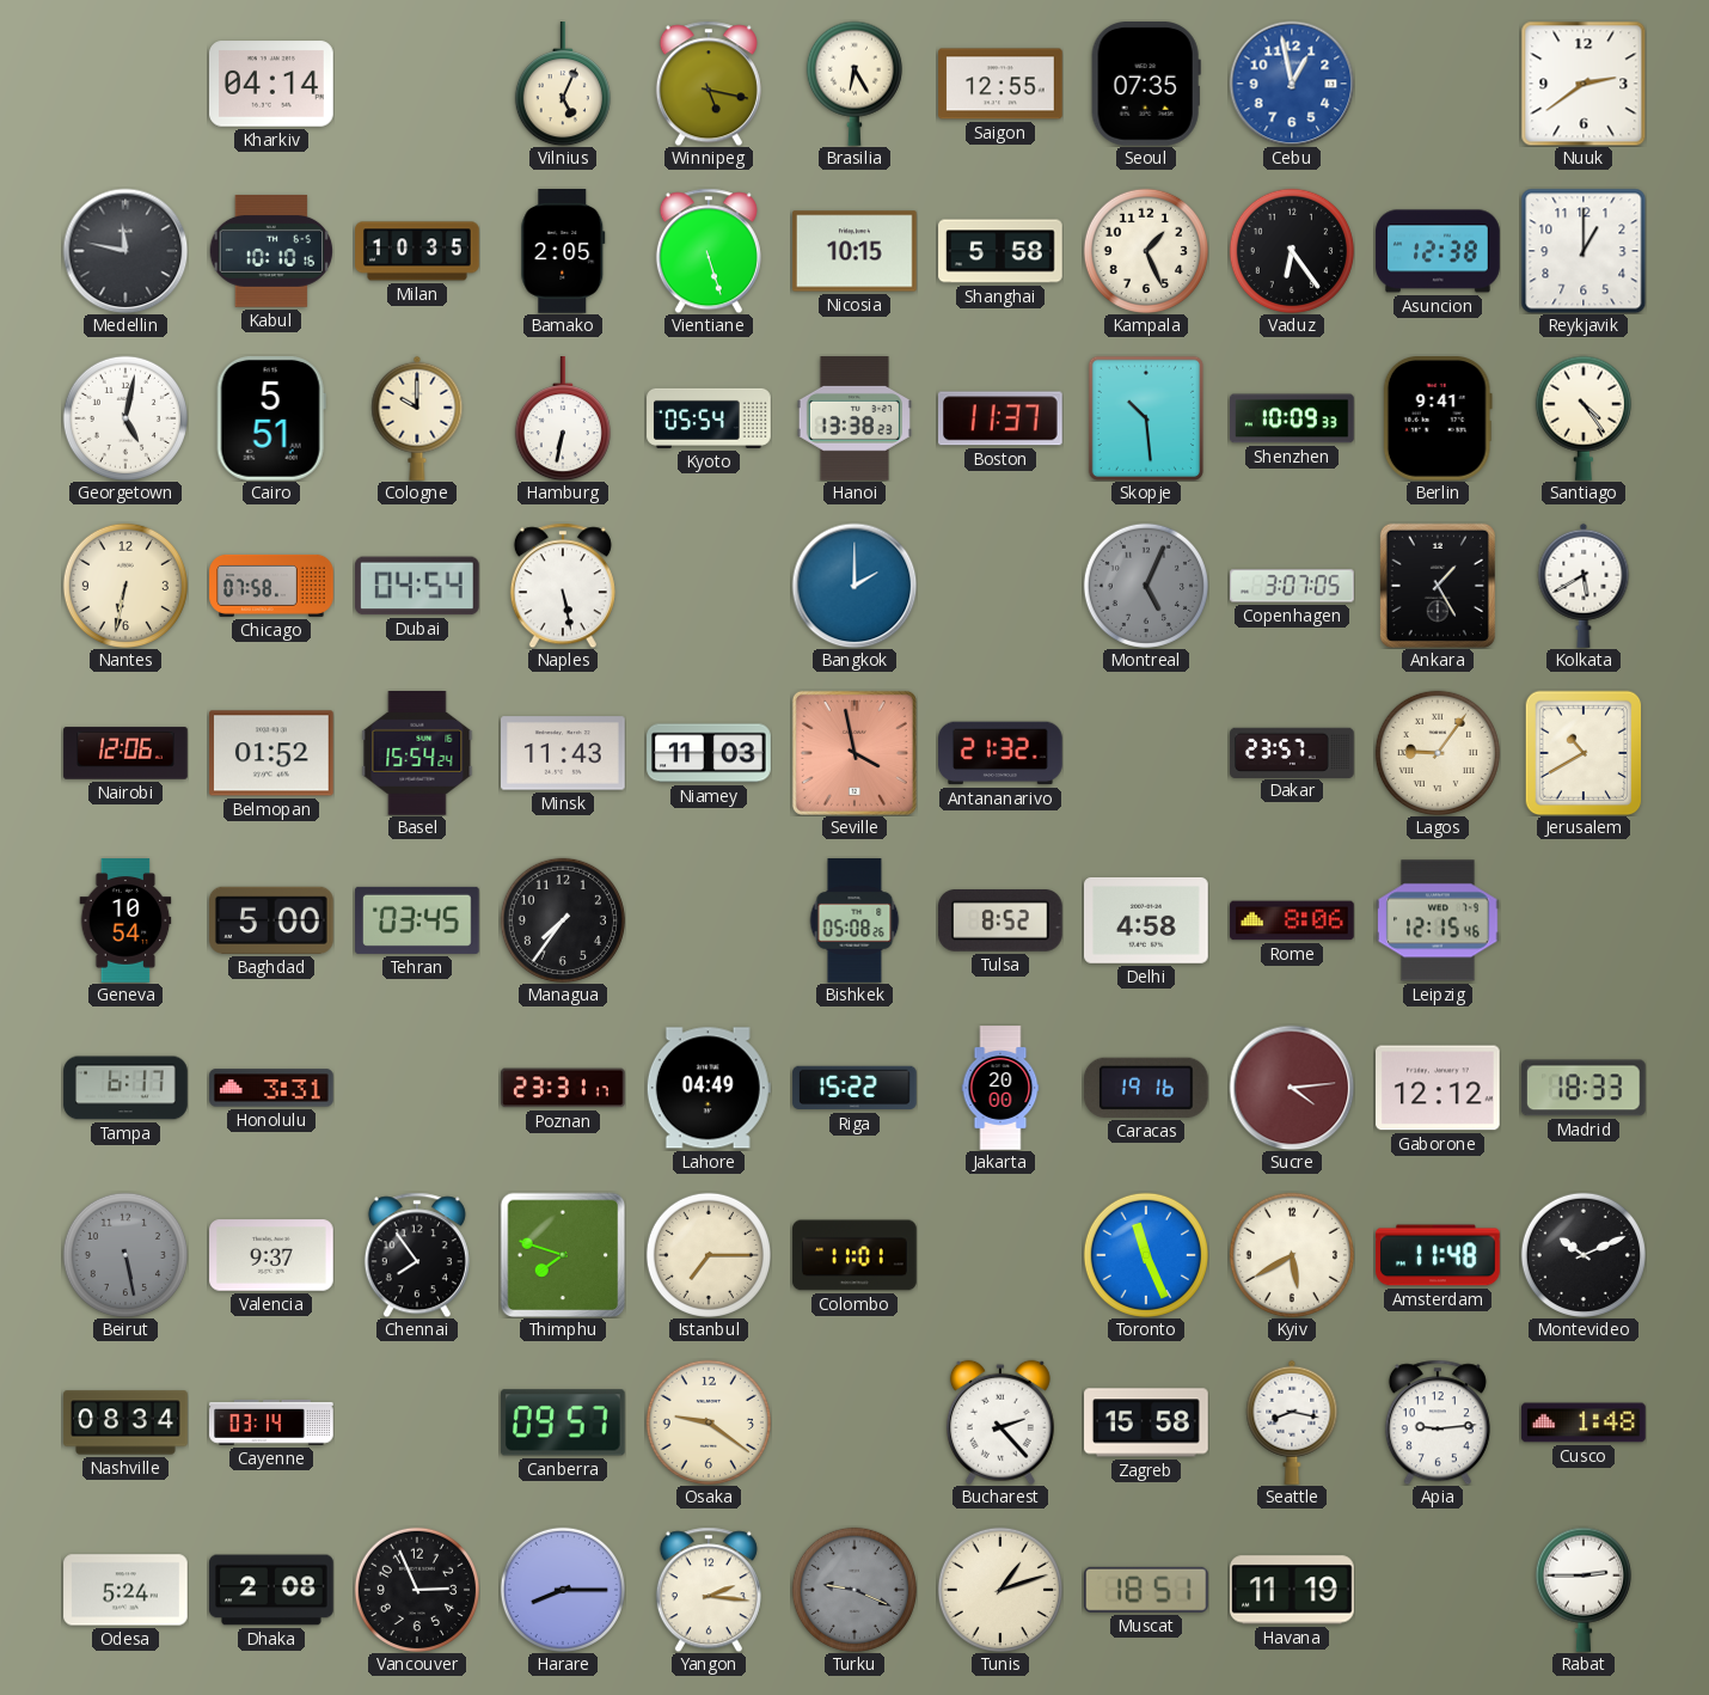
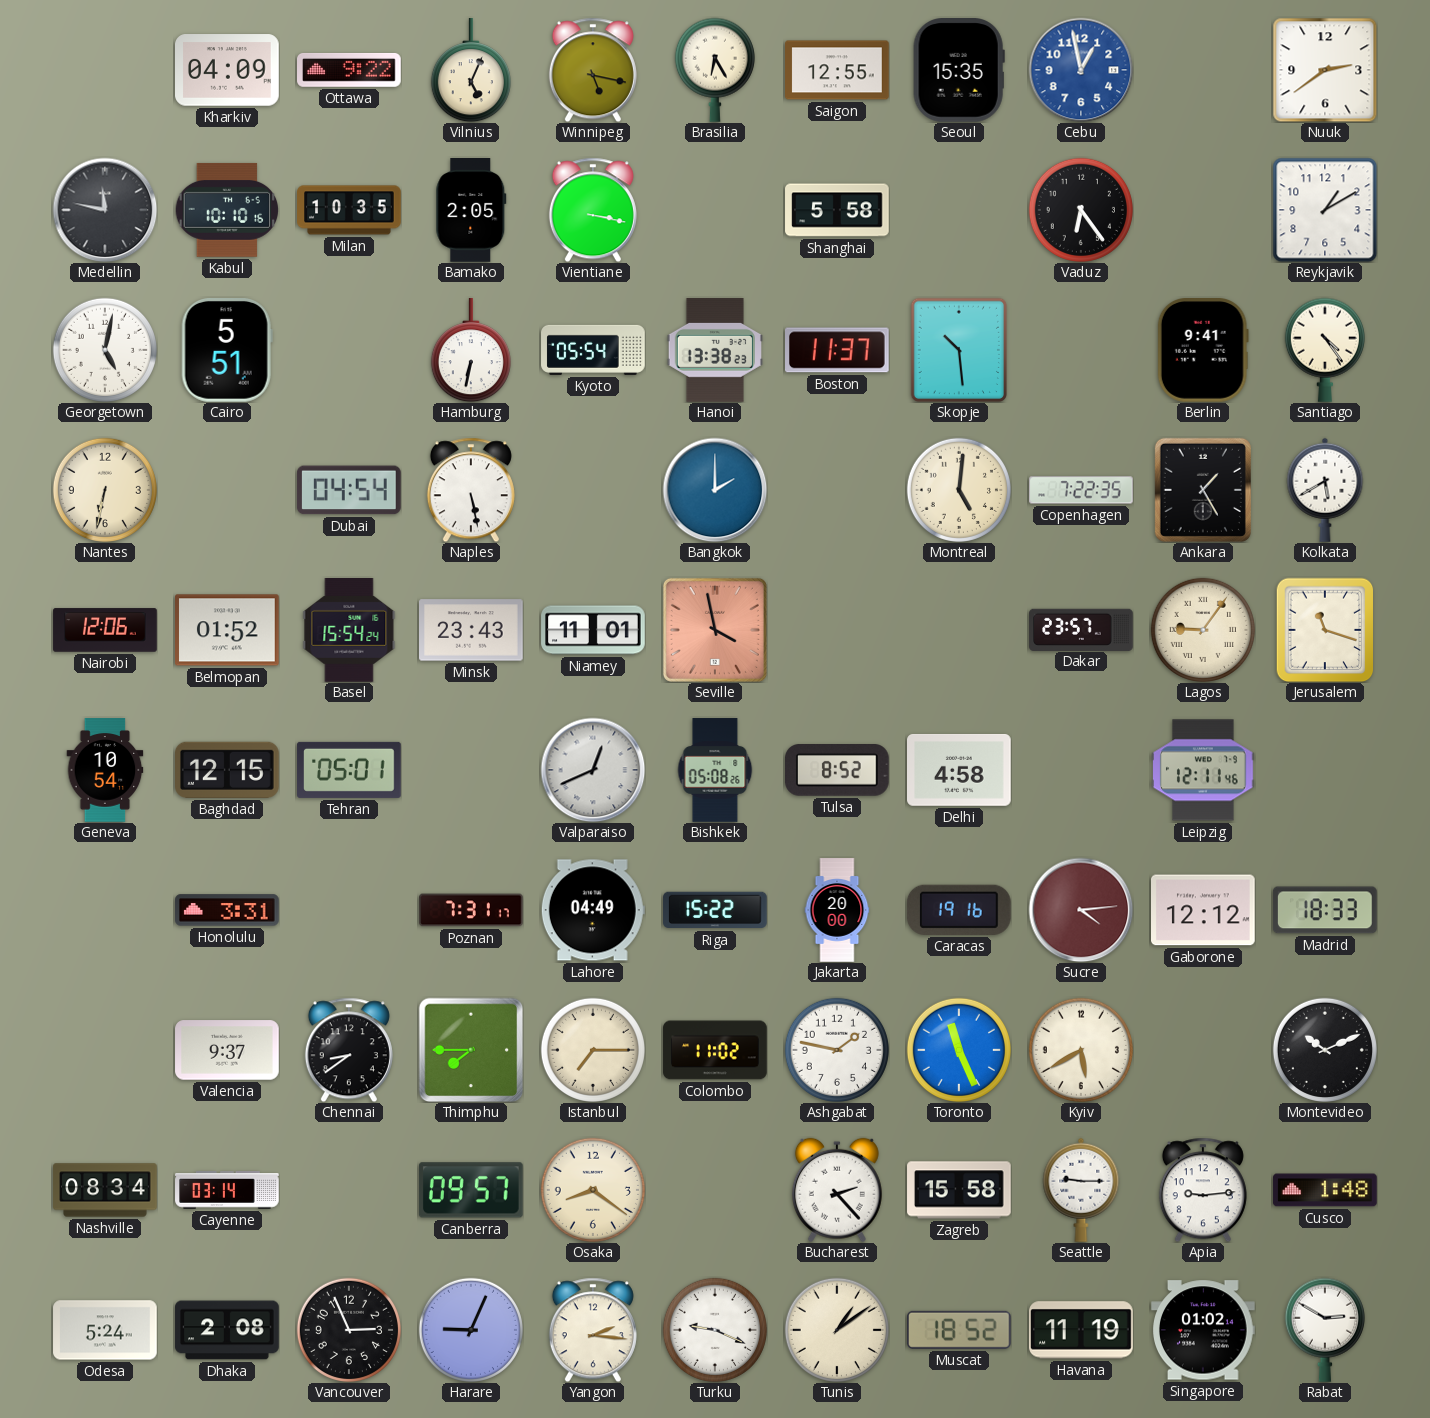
Kharkiv: 04:14 -> 04:09 (227, 70)
Ottawa: none -> 9:22 (350, 70)
Seoul: 07:35 -> 15:35 (959, 71)
Vientiane: 5:27 -> 3:17 (593, 210)
Nicosia: 10:15 -> none (856, 251)
Kampala: 1:26 -> none (1146, 251)
Asuncion: 12:38 -> none (1438, 251)
Reykjavik: 1:00 -> 1:10 (1325, 210)
Cologne: 10:00 -> none (417, 418)
Shenzhen: 10:09 -> none (1293, 418)
Chicago: 07:58 -> none (271, 586)
Montreal: 5:04 -> 5:01 (959, 490)
Montreal dial: grey -> cream (959, 490)
Copenhagen: 3:07 -> 7:22 (1081, 490)
Minsk: 11:43 -> 23:43 (471, 630)
Niamey: 11:03 -> 11:01 (593, 630)
Antananarivo: 21:32 -> none (1000, 753)
Jerusalem: 10:40 -> 11:18 (1325, 630)
Baghdad: 5:00 -> 12:15 (228, 770)
Tehran: 03:45 -> 05:01 (349, 770)
Managua: 7:36 -> none (563, 920)
Valparaiso: none -> 12:41 (593, 770)
Rome: 8:06 -> none (1292, 920)
Leipzig: 12:15 -> 12:11 (1203, 770)
Tampa: 6:17 -> none (125, 1088)
Poznan: 23:31 -> 7:31 (471, 910)
Beirut: 5:28 -> none (125, 1255)
Chennai: 7:54 -> 8:39 (349, 1050)
Thimphu: 7:48 -> 7:45 (471, 1050)
Colombo: 11:01 -> 11:02 (715, 1050)
Ashgabat: none -> 1:47 (837, 1050)
Amsterdam: 11:48 -> none (1438, 1255)
Osaka: 9:21 -> 8:21 (593, 1190)
Seattle: 8:17 -> 9:15 (1081, 1190)
Harare: 8:15 -> 9:04 (471, 1330)
Turku dial: grey -> white (715, 1330)
Tunis: 1:12 -> 1:09 (837, 1330)
Muscat: 18:51 -> 18:52 (959, 1330)
Singapore: none -> 01:02 (1204, 1330)
Rabat: 2:45 -> 2:50 (1325, 1330)
